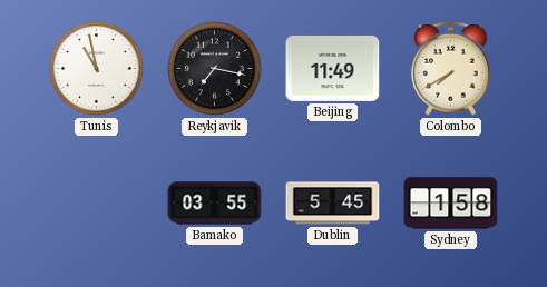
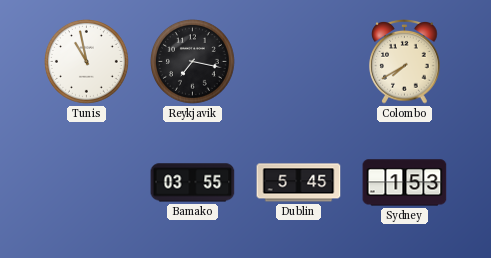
Beijing: 11:49 -> none (333, 68)
Sydney: 1:58 -> 1:53 (405, 183)
